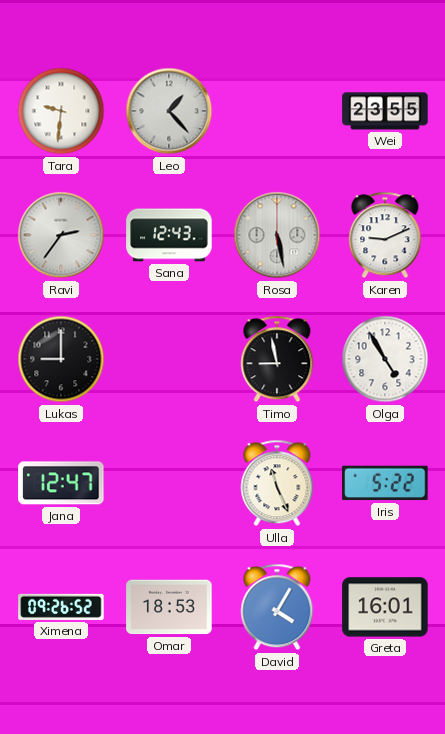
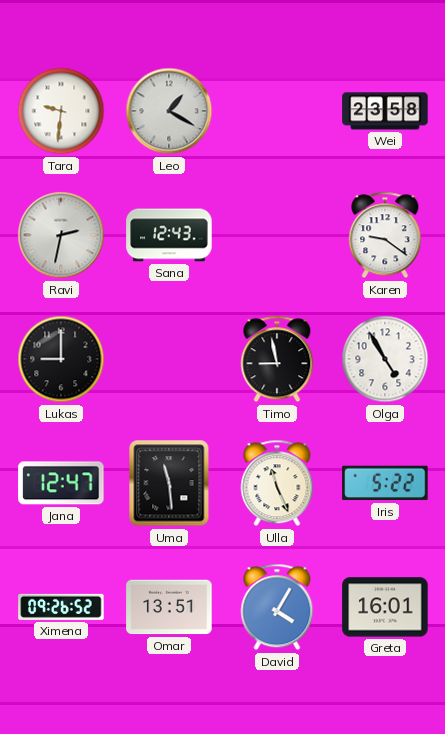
Leo: 1:23 -> 1:20 (169, 111)
Wei: 23:55 -> 23:58 (385, 111)
Ravi: 2:36 -> 2:32 (61, 235)
Rosa: 5:28 -> none (277, 235)
Karen: 9:11 -> 9:21 (385, 235)
Uma: none -> 11:29 (169, 483)
Omar: 18:53 -> 13:51 (169, 607)
